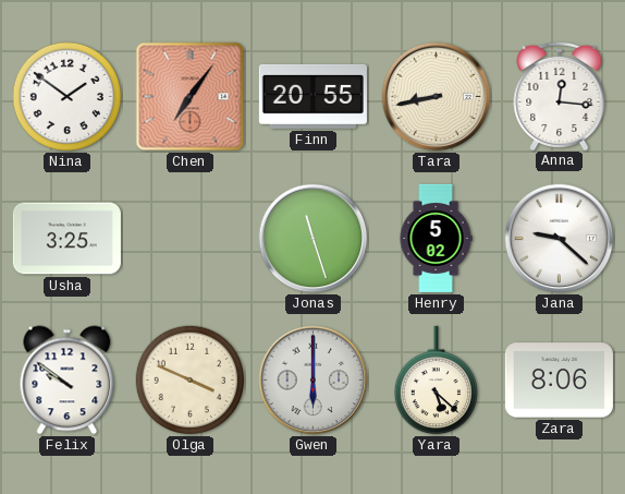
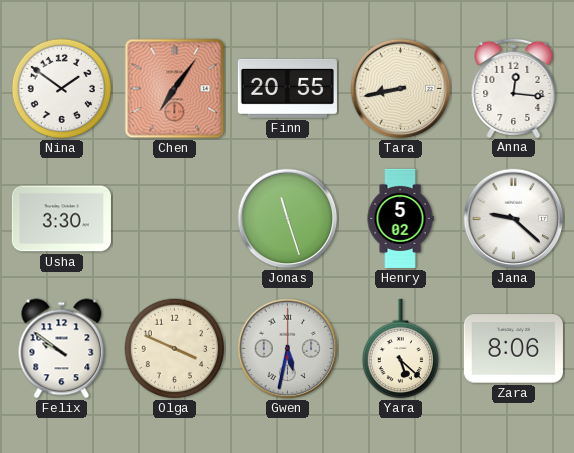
Usha: 3:25 -> 3:30 (61, 219)
Gwen: 6:00 -> 5:32 (288, 349)
